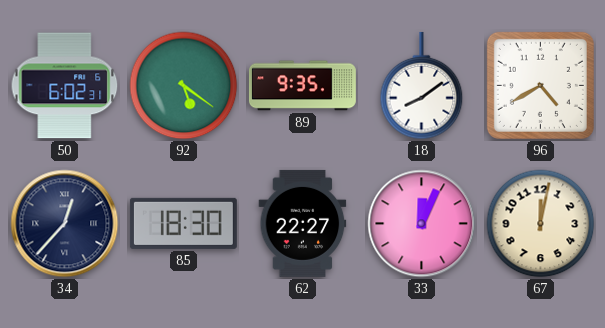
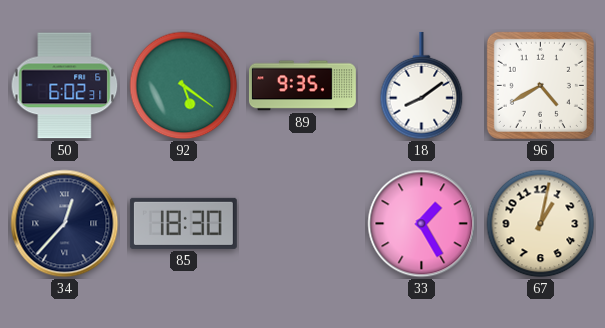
62: 22:27 -> none (303, 223)
33: 12:04 -> 1:25 (422, 224)
67: 12:02 -> 1:02 (541, 224)
